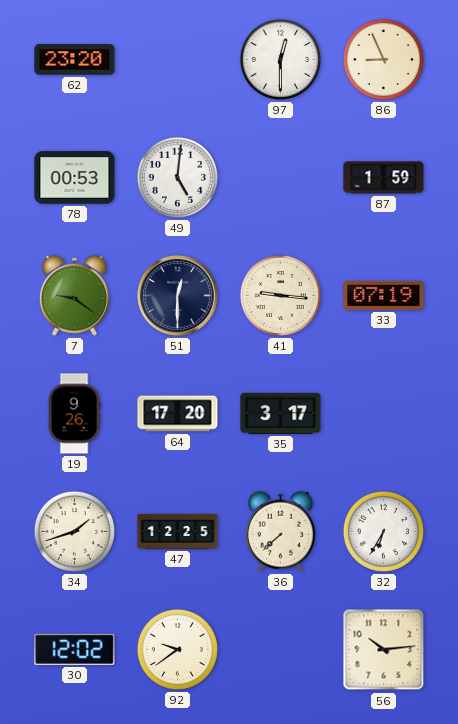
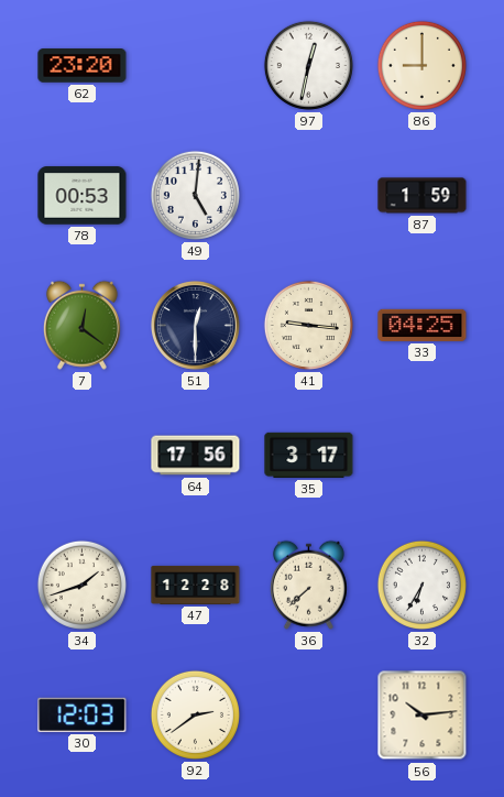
97: 12:30 -> 12:32 (308, 65)
86: 8:56 -> 9:00 (421, 65)
7: 9:21 -> 12:21 (81, 325)
33: 07:19 -> 04:25 (423, 325)
19: 9:26 -> none (74, 414)
64: 17:20 -> 17:56 (196, 456)
47: 12:25 -> 12:28 (196, 585)
30: 12:02 -> 12:03 (83, 714)
92: 9:39 -> 2:39 (195, 714)
